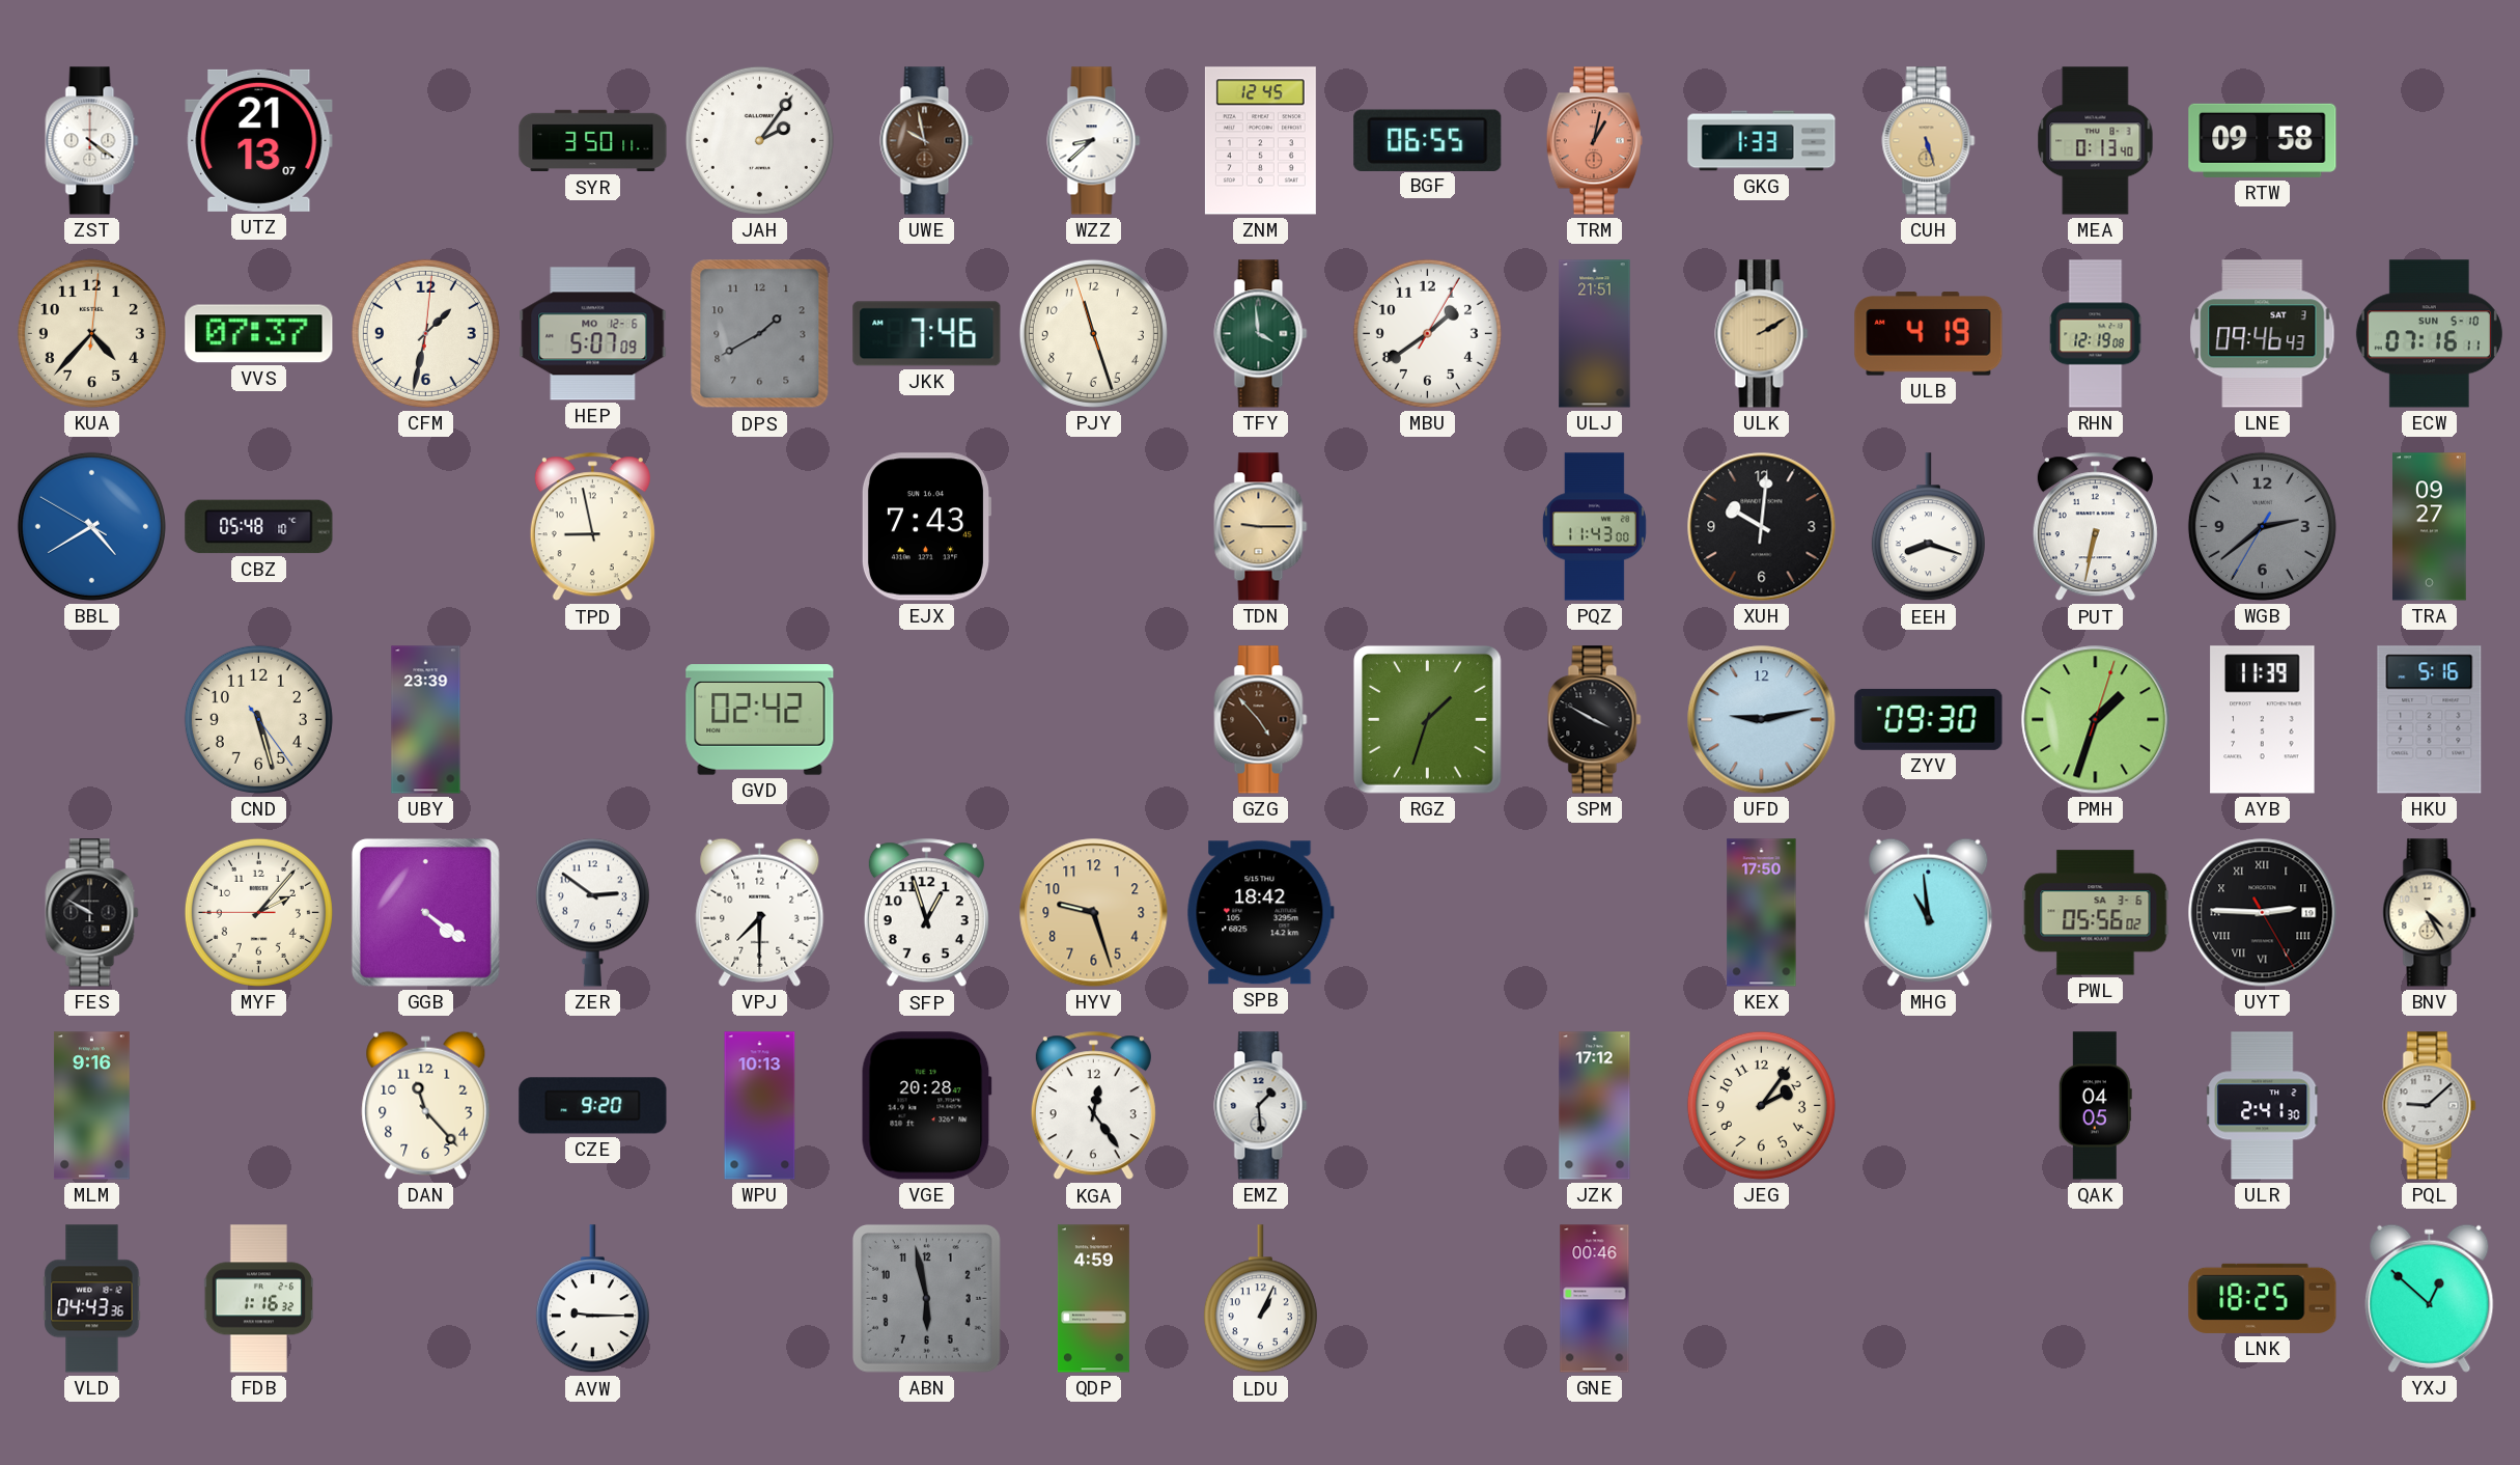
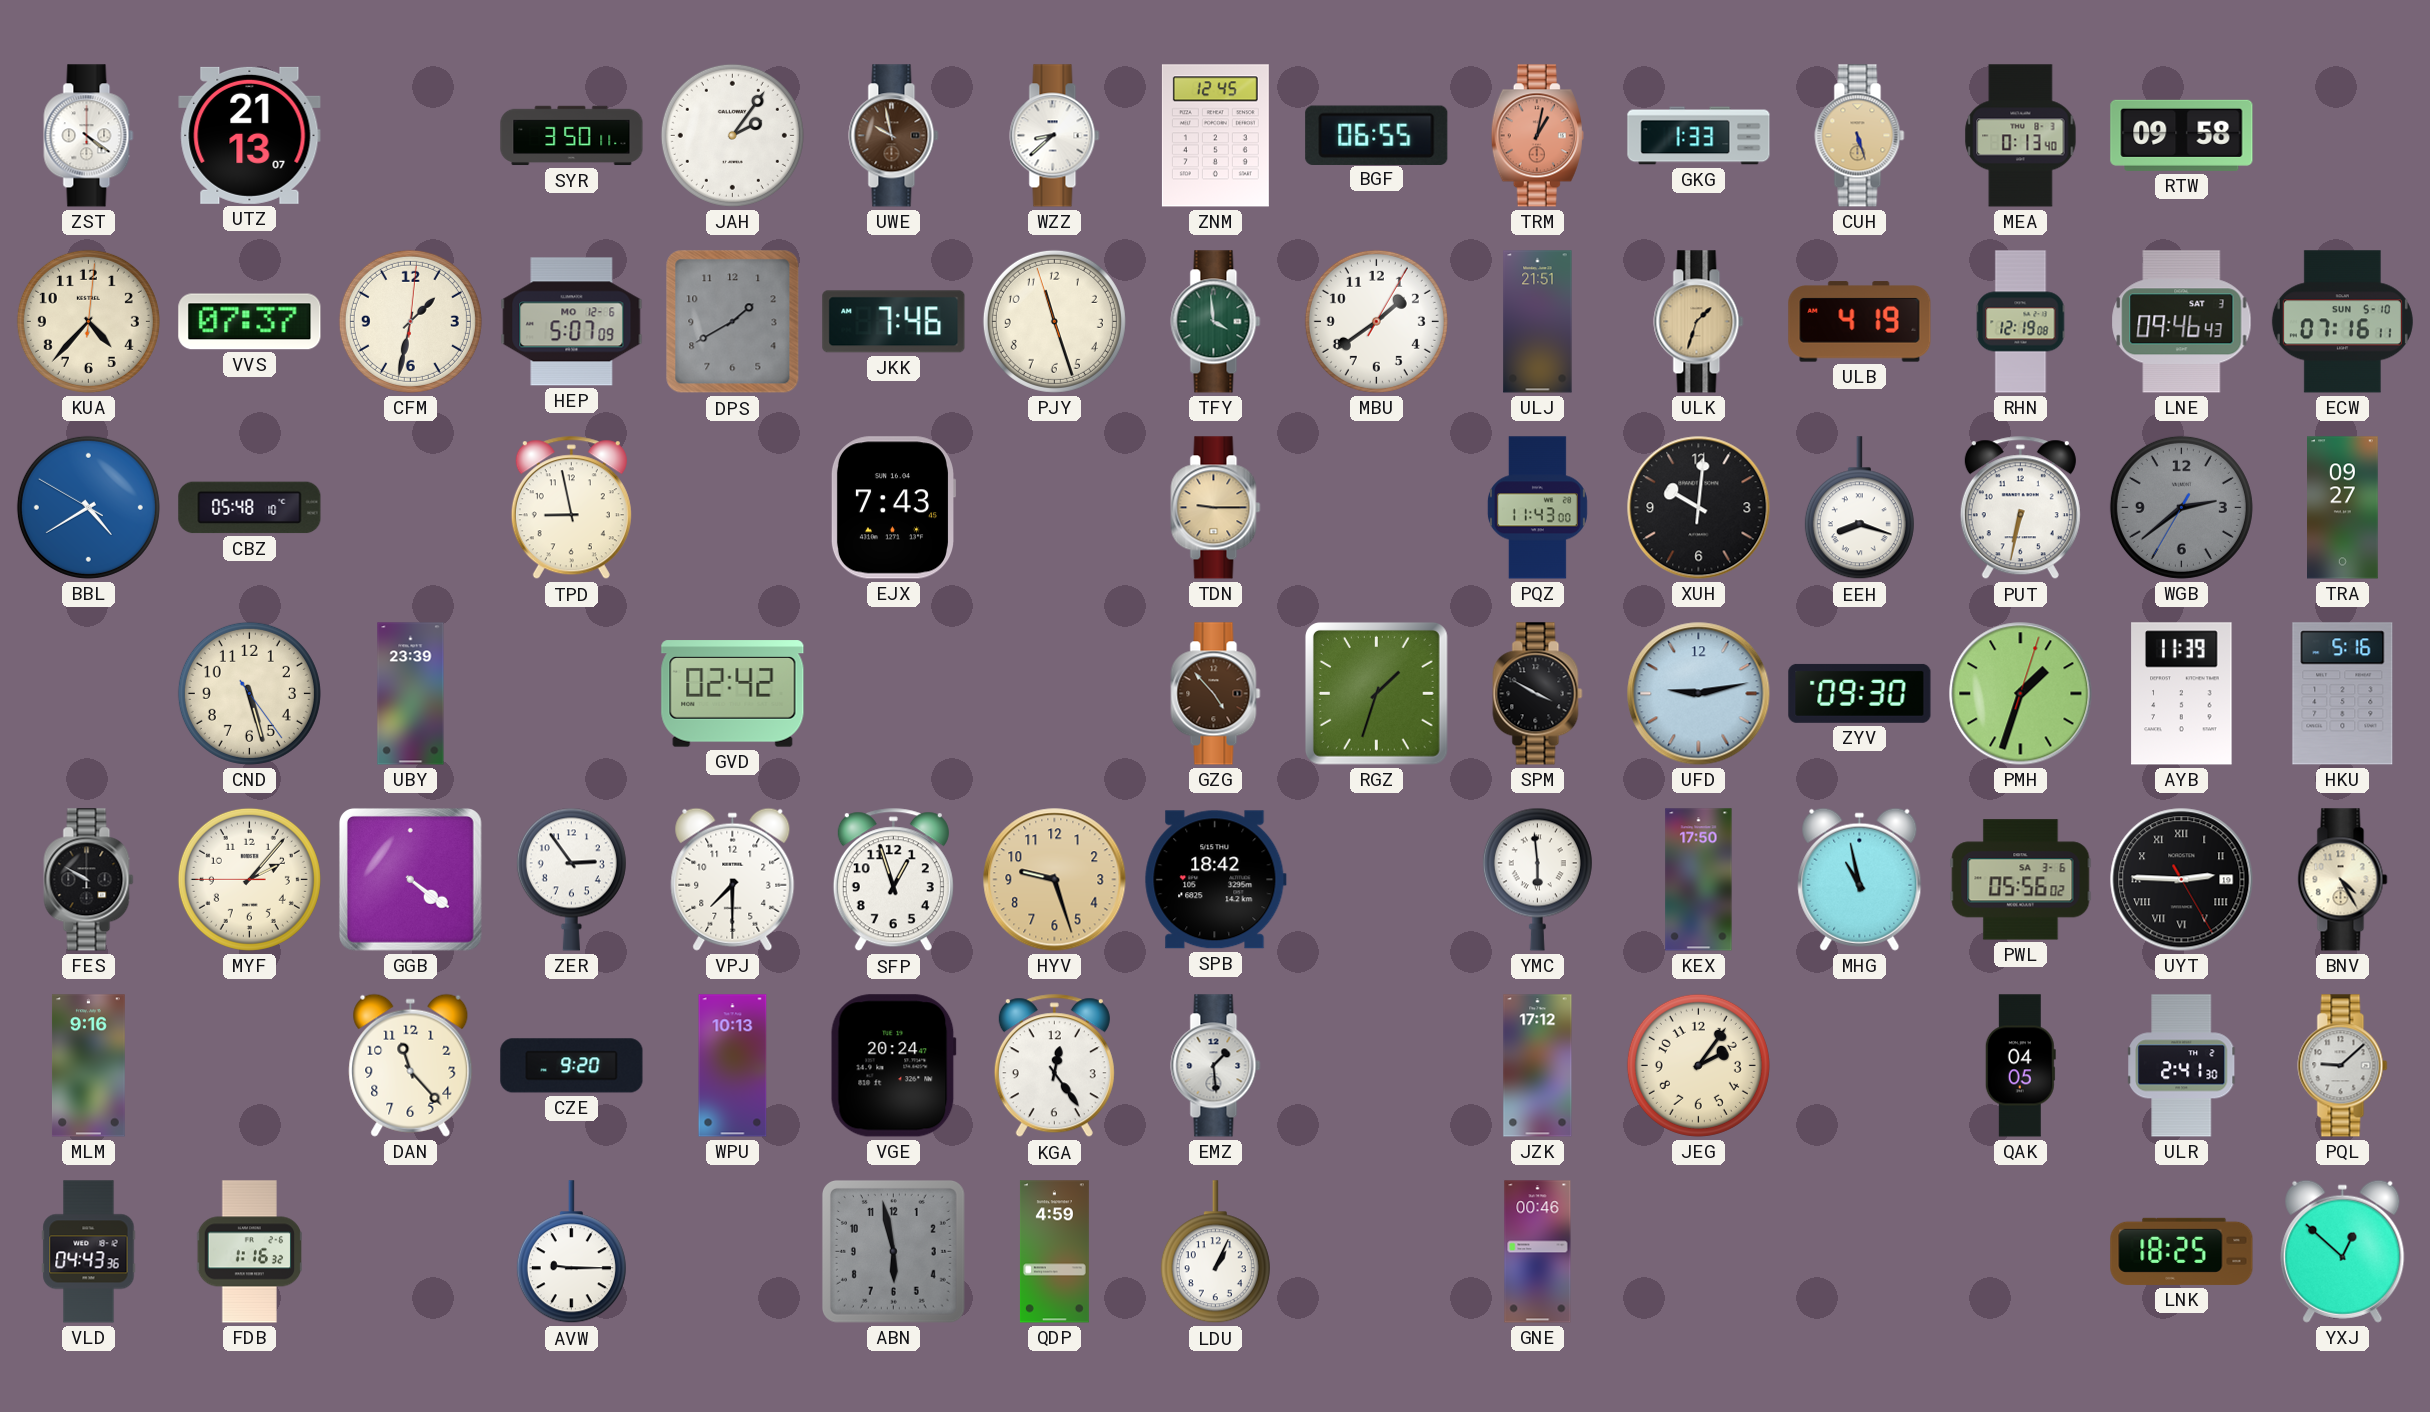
ULK: 2:10 -> 1:33 (1699, 322)
ZER: 2:51 -> 2:54 (571, 879)
YMC: none -> 5:59 (1537, 879)
MHG: 10:59 -> 10:58 (1860, 879)
VGE: 20:28 -> 20:24 (893, 1066)
